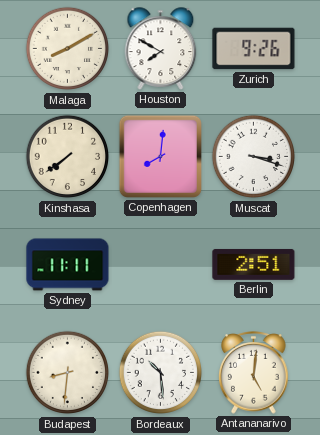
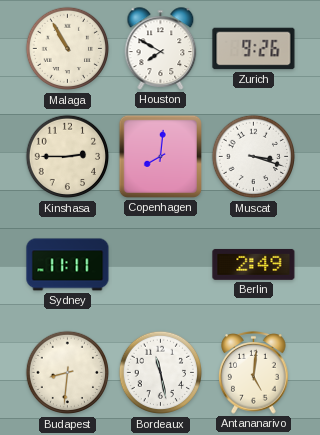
Malaga: 8:10 -> 10:55 (68, 49)
Kinshasa: 7:39 -> 2:45 (68, 157)
Berlin: 2:51 -> 2:49 (254, 264)
Bordeaux: 10:29 -> 11:28 (161, 373)
